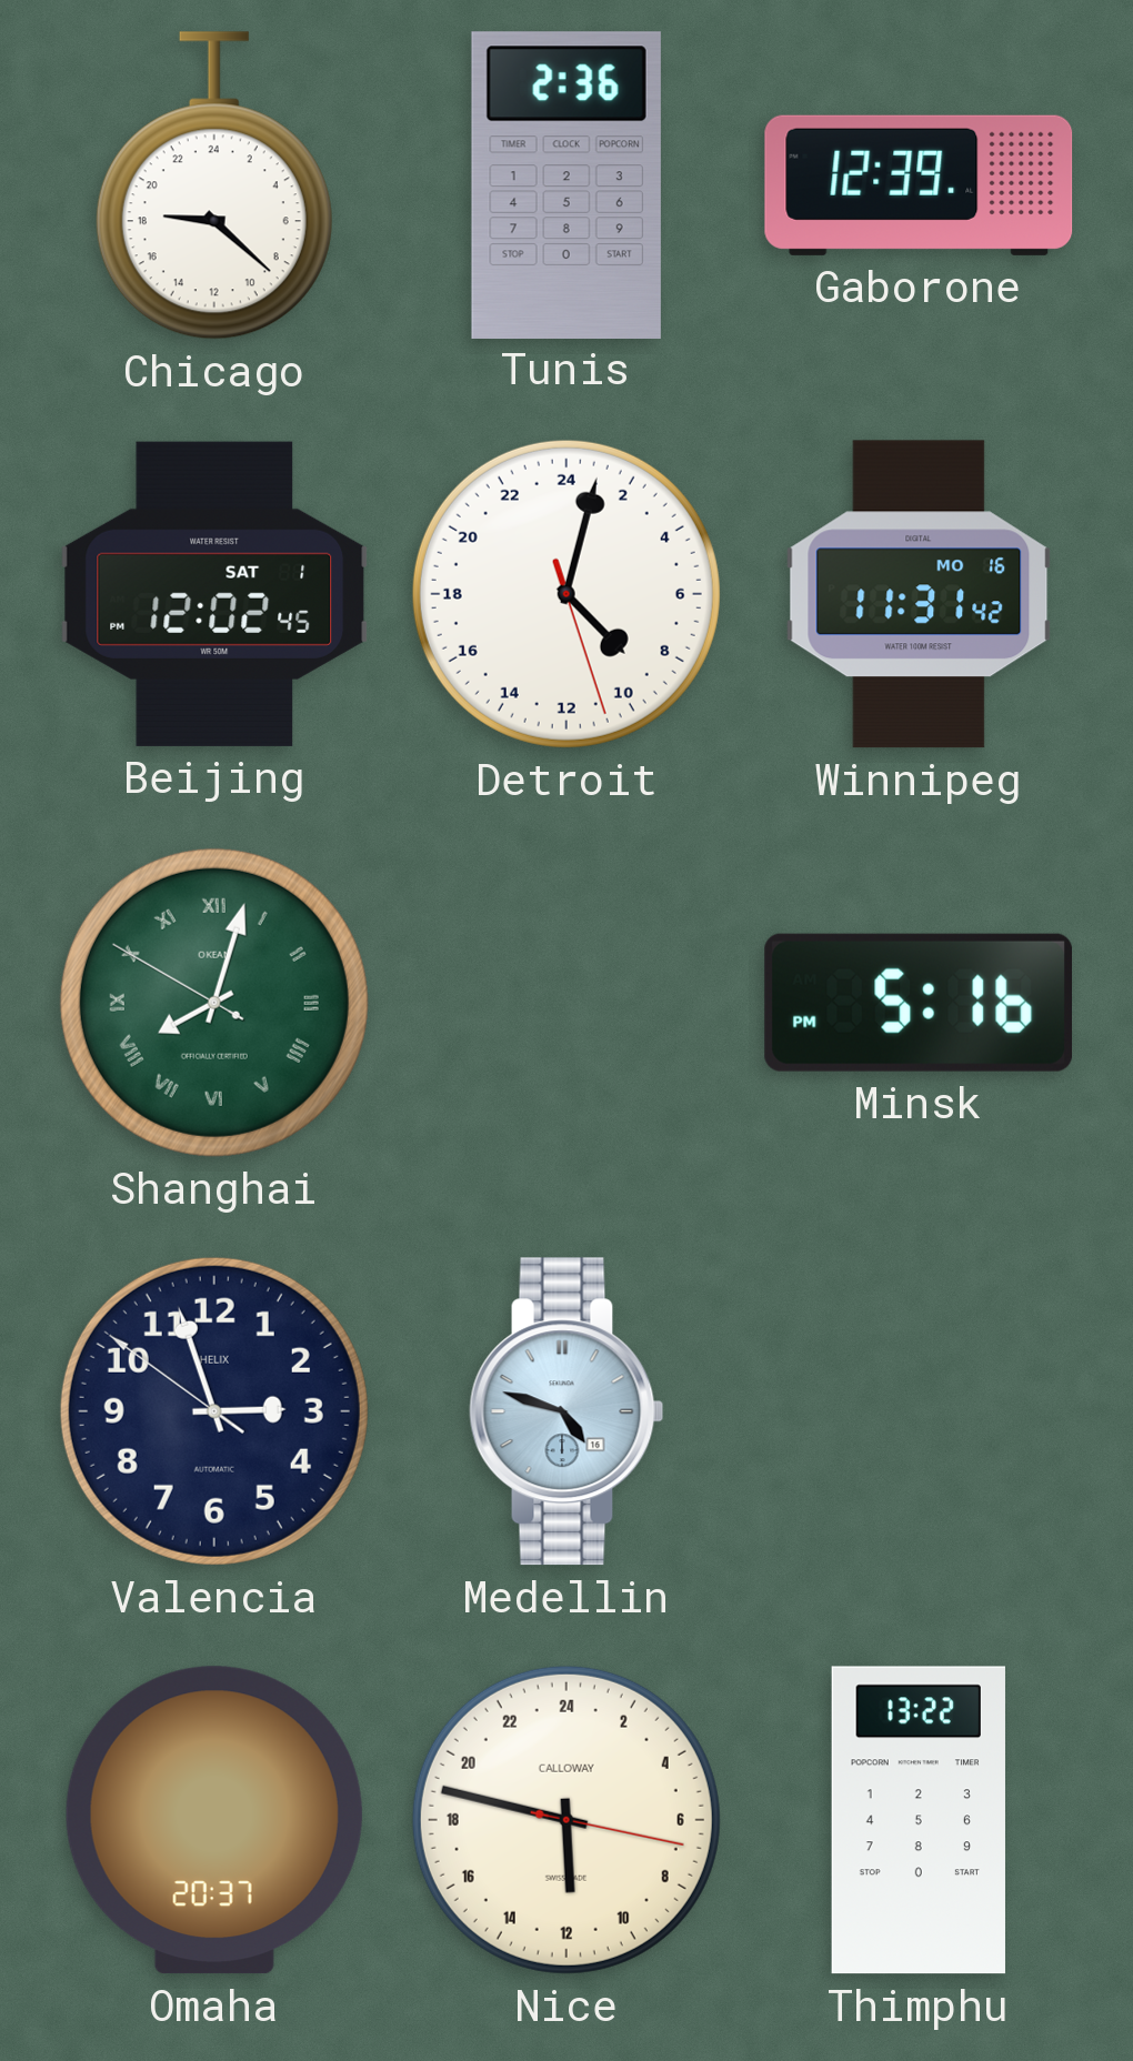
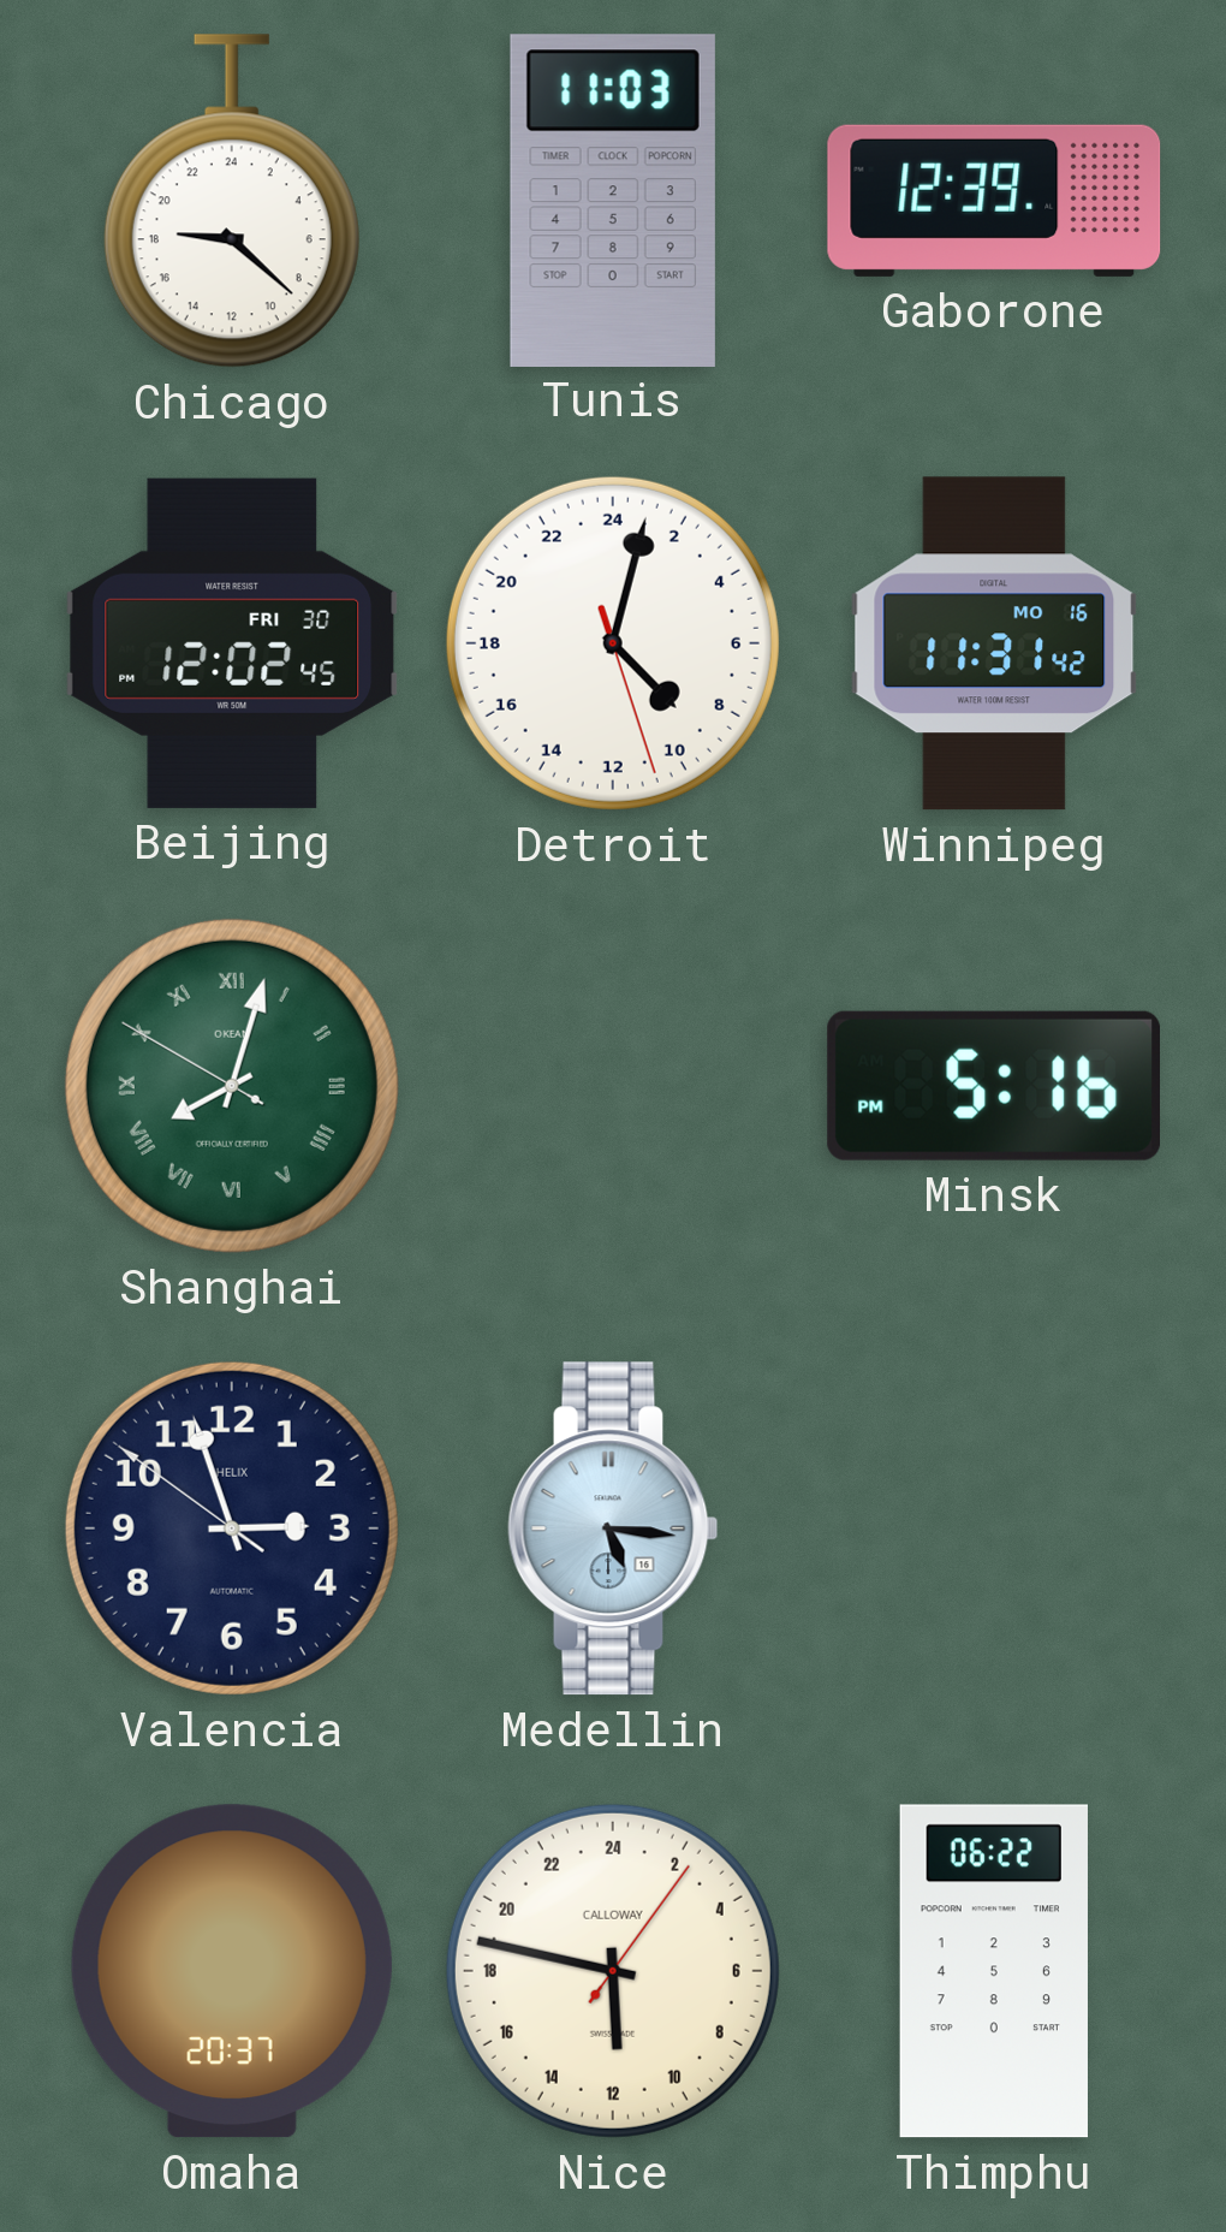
Tunis: 2:36 -> 11:03 (613, 200)
Beijing date: SAT 1 -> FRI 30 (232, 643)
Medellin: 4:48 -> 5:16 (613, 1528)
Nice: 11:47:17 -> 11:47:06 (613, 1971)
Thimphu: 13:22 -> 06:22 (994, 1971)
